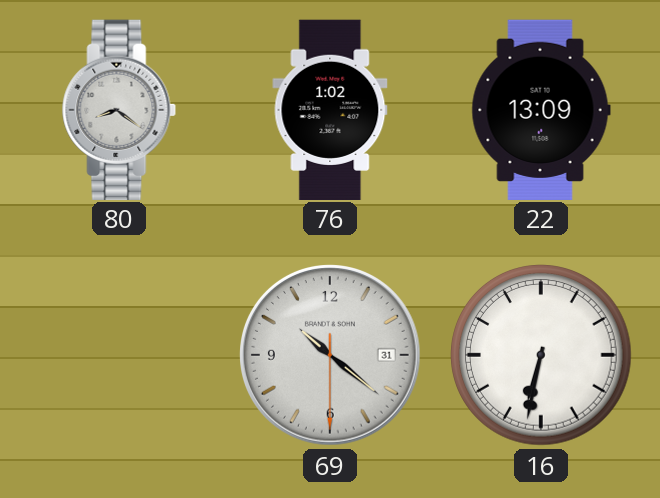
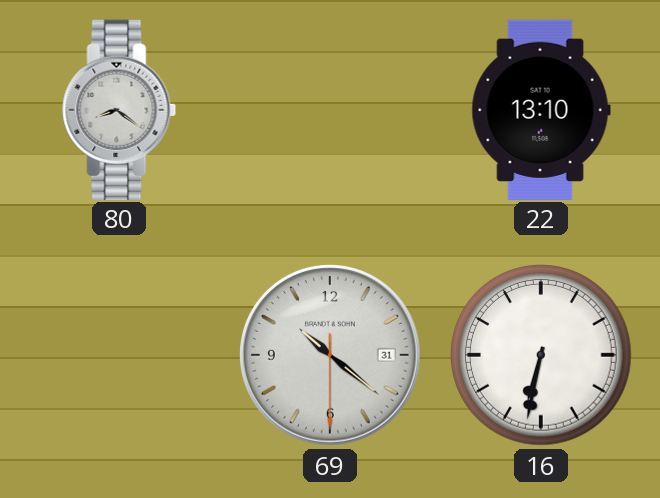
76: 1:02 -> none (330, 109)
22: 13:09 -> 13:10 (541, 109)
